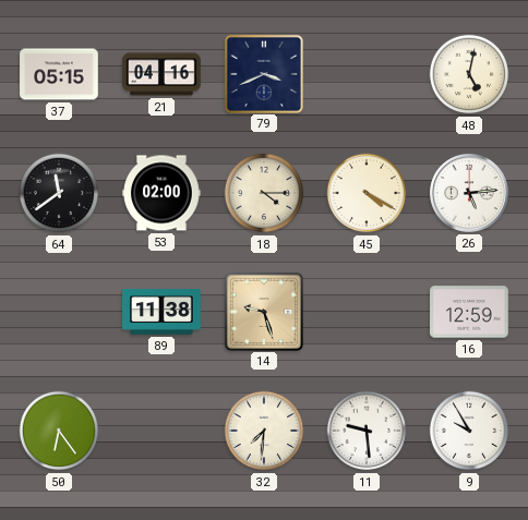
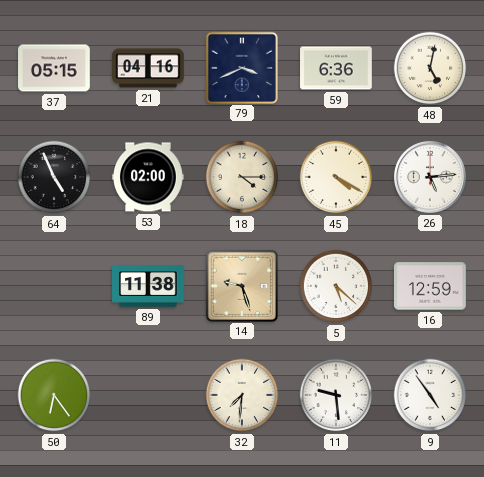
59: none -> 6:36 (336, 68)
64: 11:39 -> 4:56 (54, 177)
5: none -> 5:22 (336, 286)
9: 9:55 -> 4:54 (430, 395)
